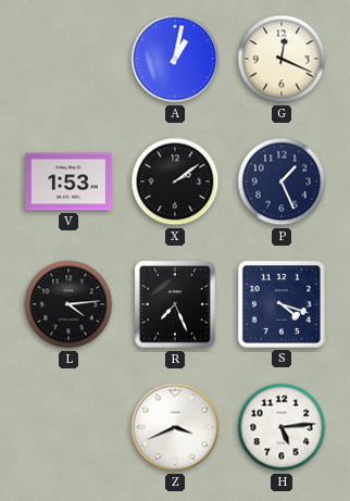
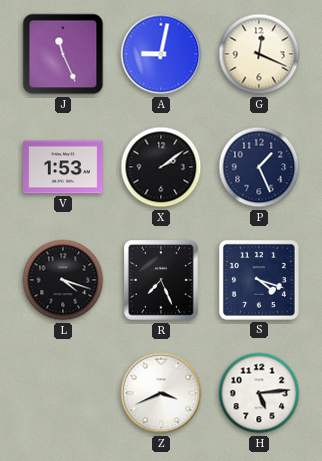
J: none -> 11:26 (63, 54)
A: 1:02 -> 9:02 (161, 54)
L: 4:14 -> 4:18 (63, 280)
